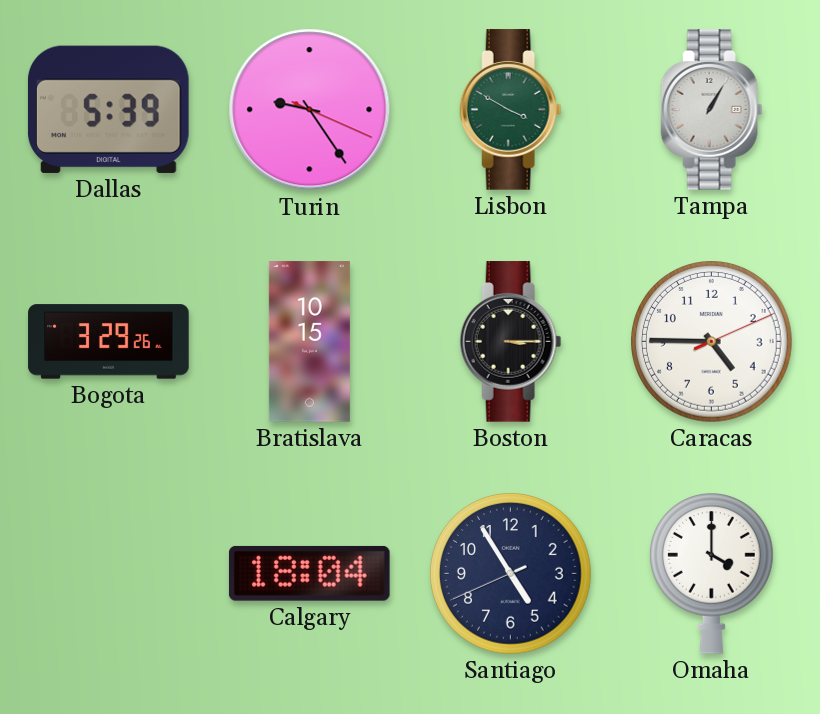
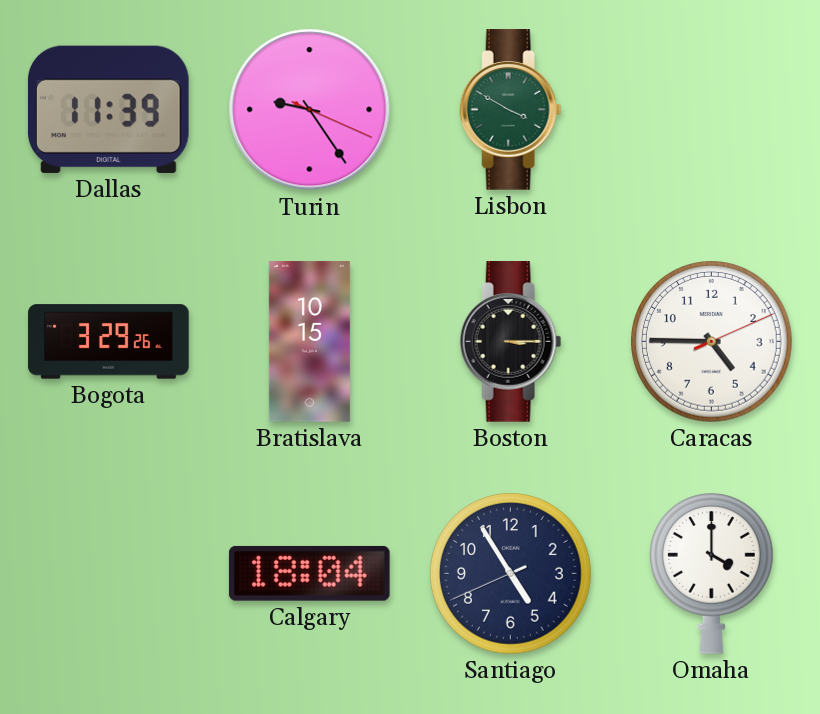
Dallas: 5:39 -> 11:39 (108, 109)
Tampa: 1:05 -> none (712, 110)
